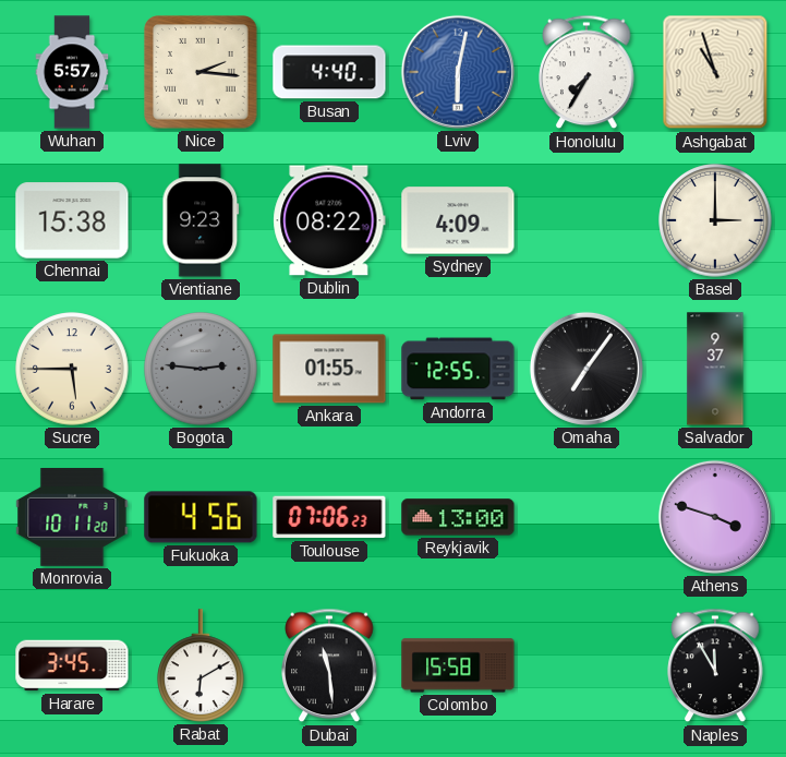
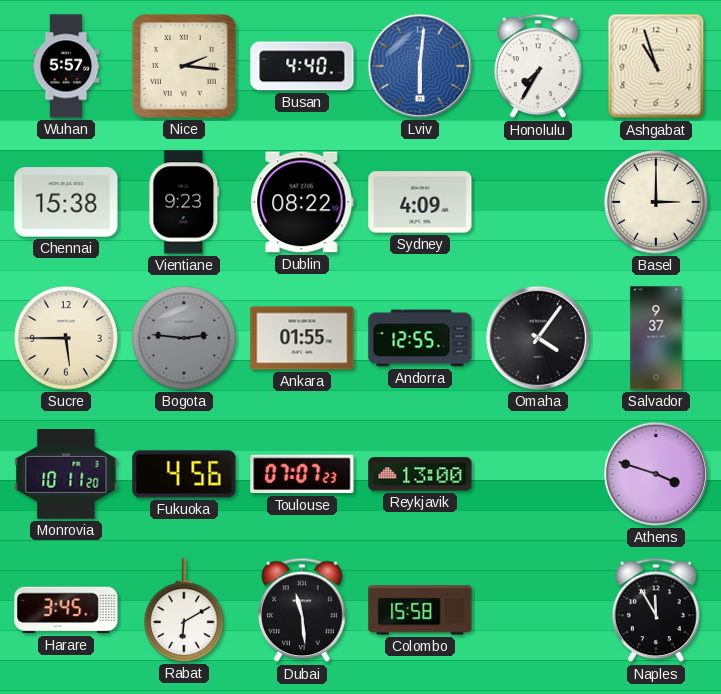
Lviv: 6:02 -> 6:01 (420, 66)
Omaha: 7:06 -> 4:06 (538, 338)
Toulouse: 07:06 -> 07:07 (302, 474)
